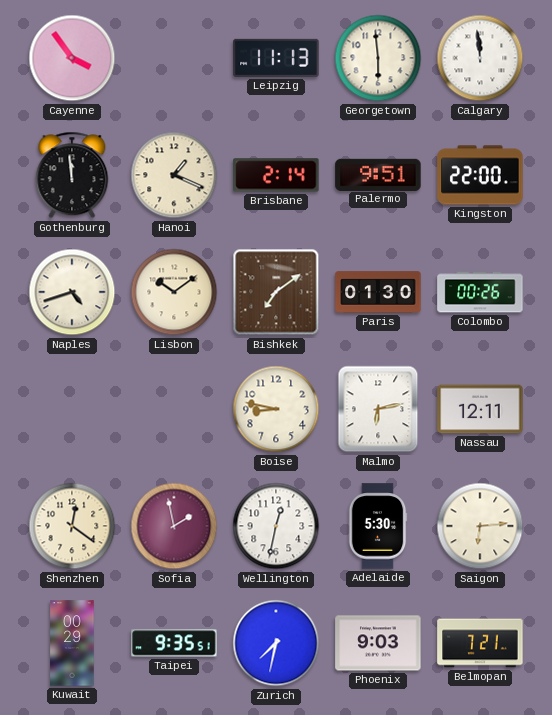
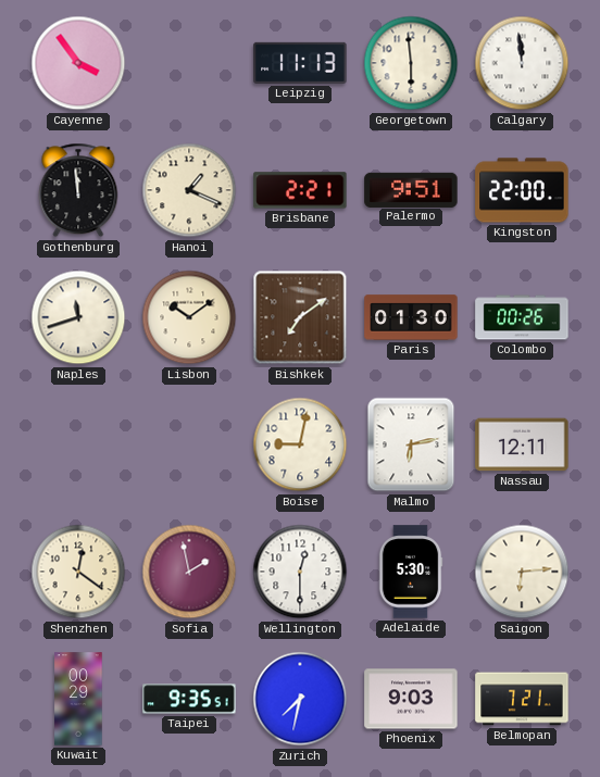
Brisbane: 2:14 -> 2:21 (300, 190)
Naples: 4:42 -> 11:42 (78, 317)
Boise: 8:47 -> 9:02 (300, 444)
Wellington: 12:32 -> 12:30 (300, 572)
